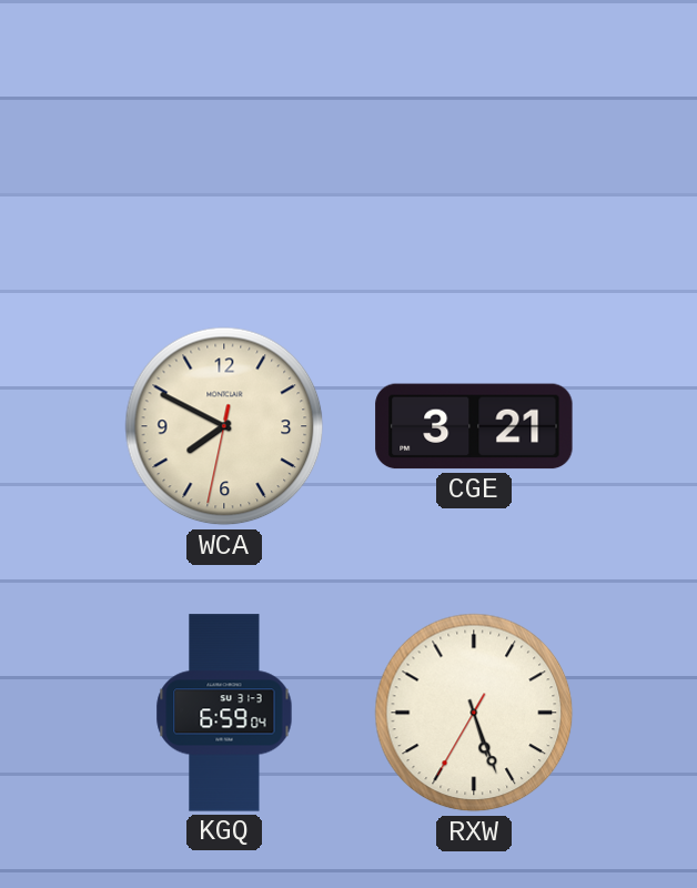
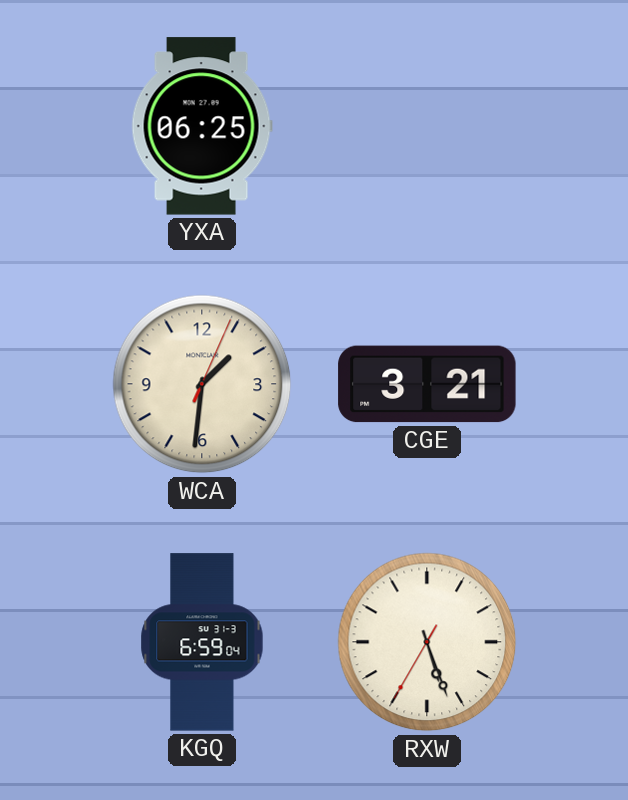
YXA: none -> 06:25 (202, 126)
WCA: 7:49 -> 1:31 (202, 384)
